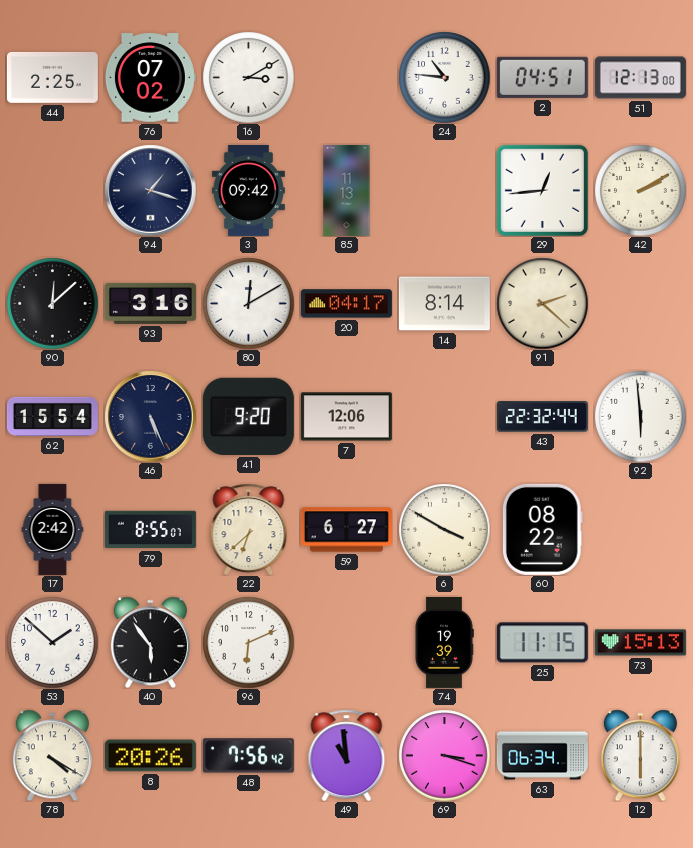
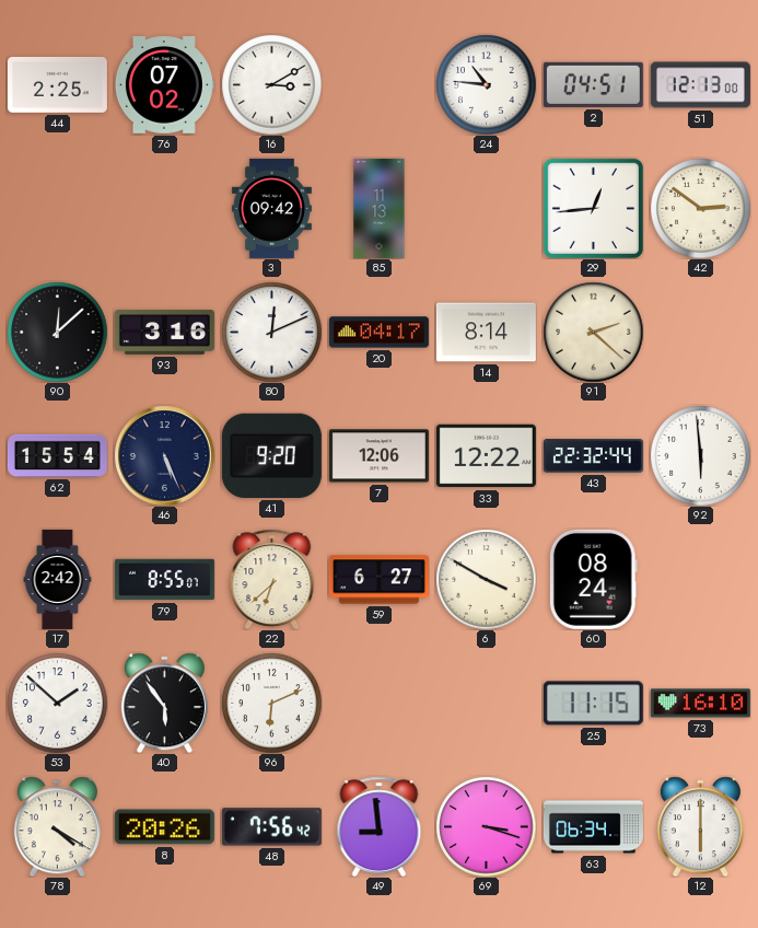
94: 1:18 -> none (150, 190)
42: 2:10 -> 2:51 (700, 208)
80: 12:10 -> 12:11 (271, 332)
33: none -> 12:22 (486, 456)
60: 08:22 -> 08:24 (593, 579)
74: 19:39 -> none (444, 642)
73: 15:13 -> 16:10 (700, 704)
49: 10:59 -> 8:59 (380, 826)
